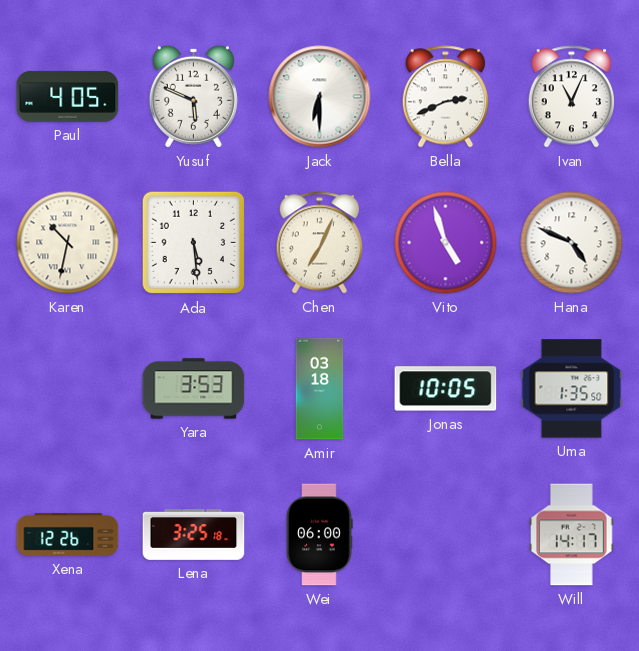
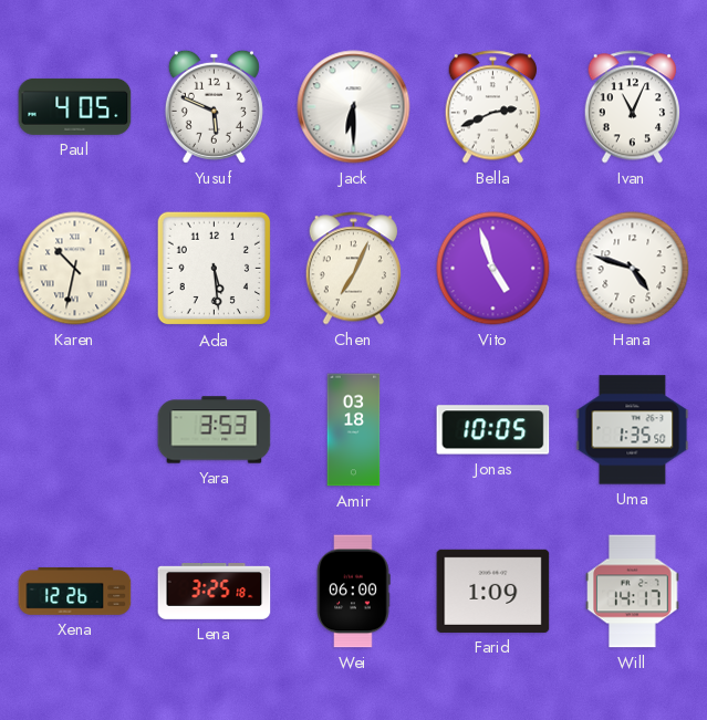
Hana: 4:49 -> 4:48 (633, 269)
Farid: none -> 1:09 (493, 591)
